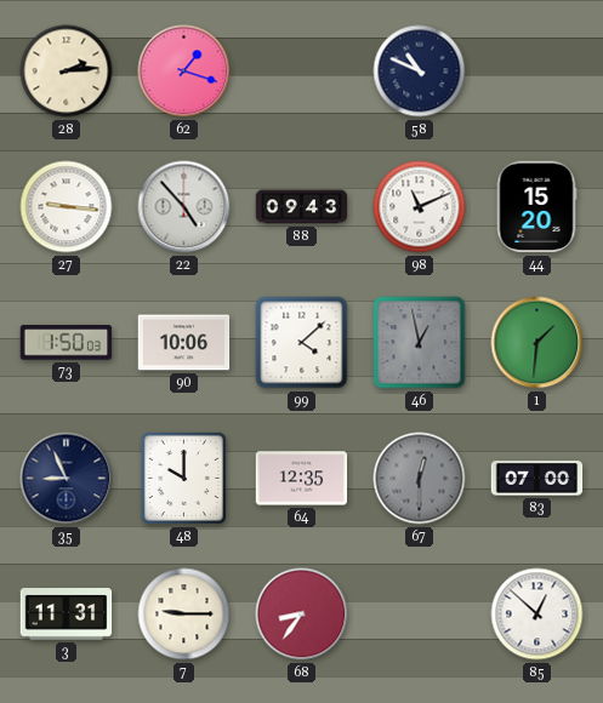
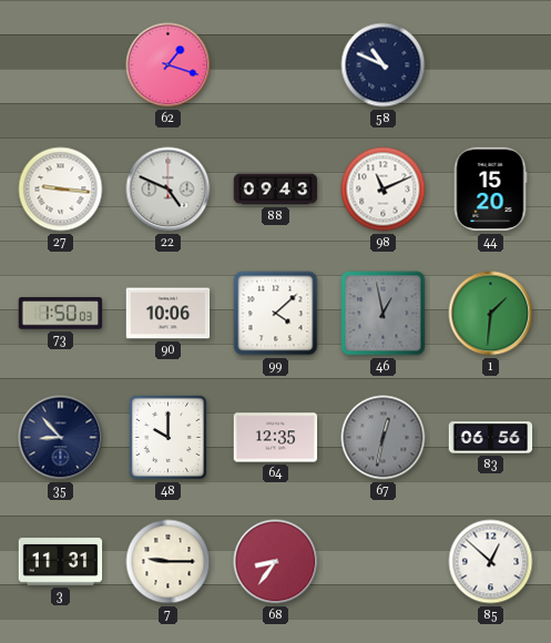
28: 2:14 -> none (67, 72)
22: 4:53 -> 4:49 (169, 190)
35: 8:56 -> 8:53 (61, 438)
67: 12:30 -> 12:32 (384, 438)
83: 07:00 -> 06:56 (491, 438)
